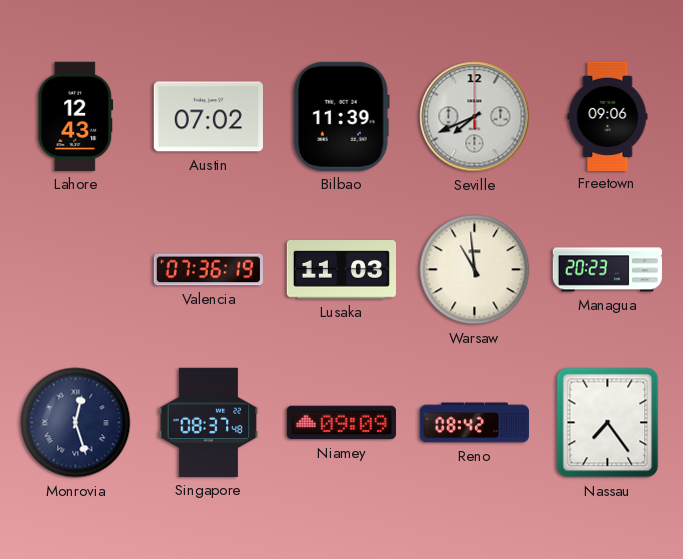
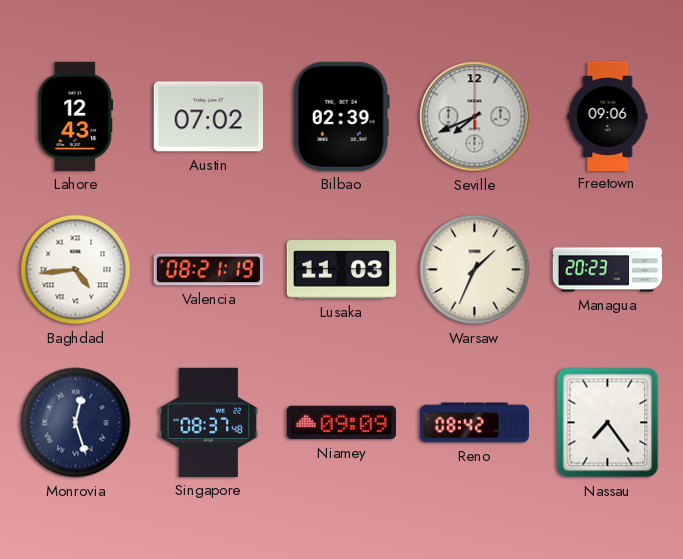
Bilbao: 11:39 -> 02:39 (341, 116)
Baghdad: none -> 4:44 (76, 270)
Valencia: 07:36 -> 08:21 (208, 270)
Warsaw: 10:59 -> 1:34 (475, 270)
